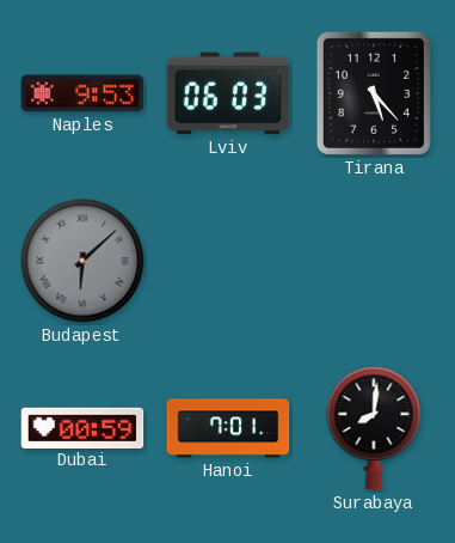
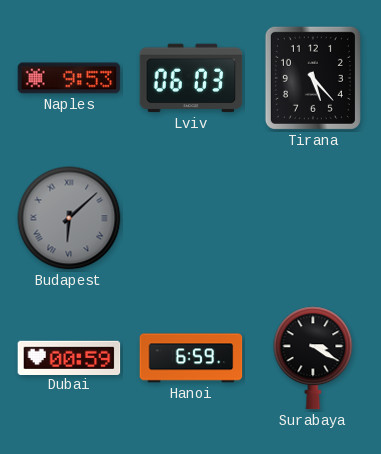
Hanoi: 7:01 -> 6:59 (191, 358)
Surabaya: 8:01 -> 3:20 (313, 358)
